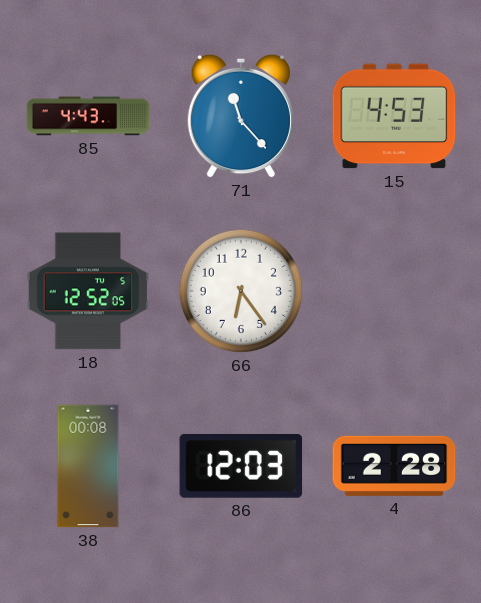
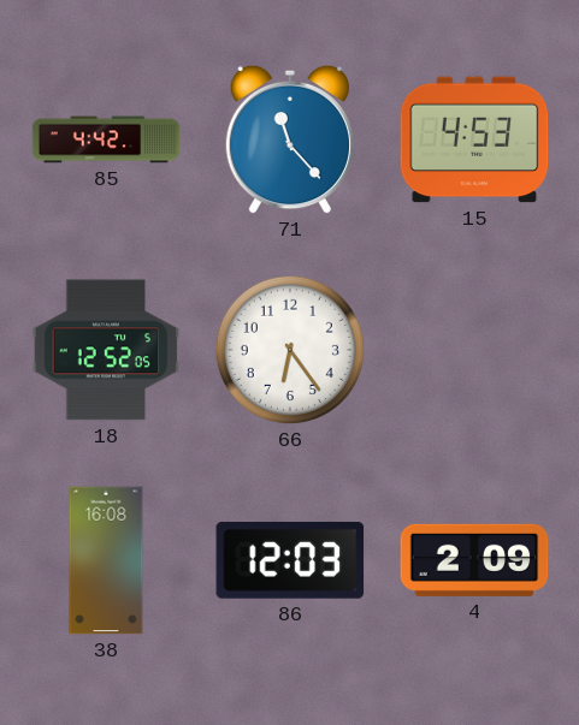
85: 4:43 -> 4:42 (106, 139)
38: 00:08 -> 16:08 (106, 560)
4: 2:28 -> 2:09 (474, 560)
